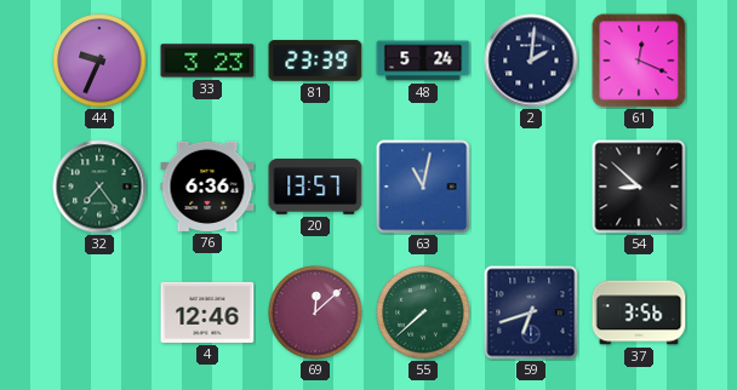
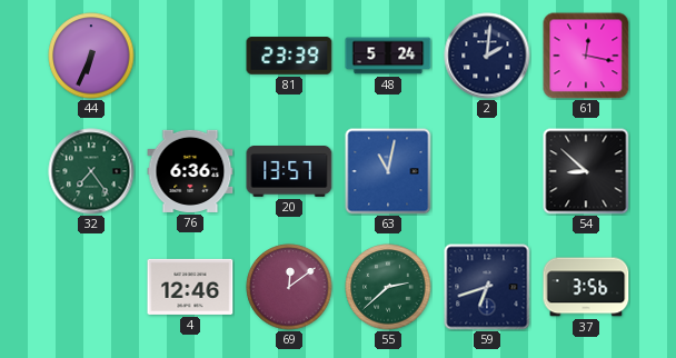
44: 9:34 -> 6:34 (91, 56)
33: 3:23 -> none (207, 61)
61: 12:19 -> 12:17 (586, 56)
69: 12:08 -> 12:09 (289, 287)
55: 7:38 -> 2:38 (388, 287)
